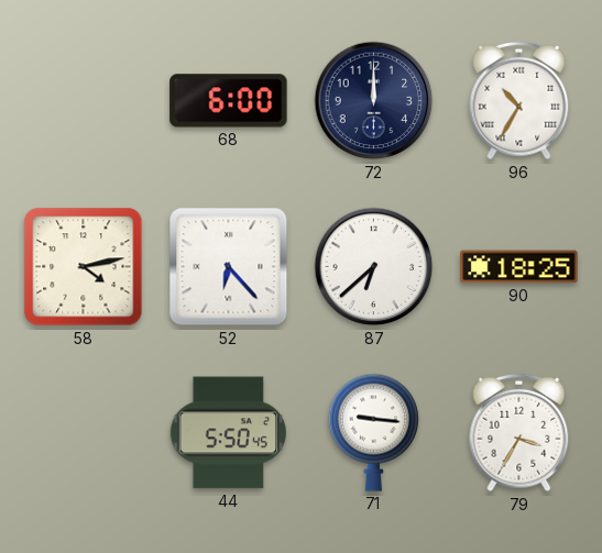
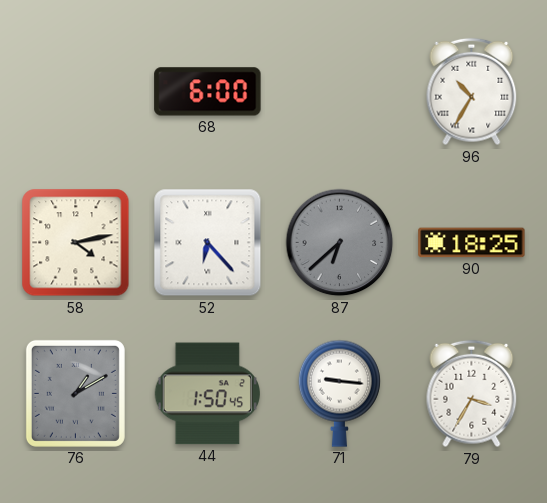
72: 12:00 -> none (374, 101)
87 dial: white -> grey (340, 243)
76: none -> 1:10 (75, 393)
44: 5:50 -> 1:50 (207, 394)
